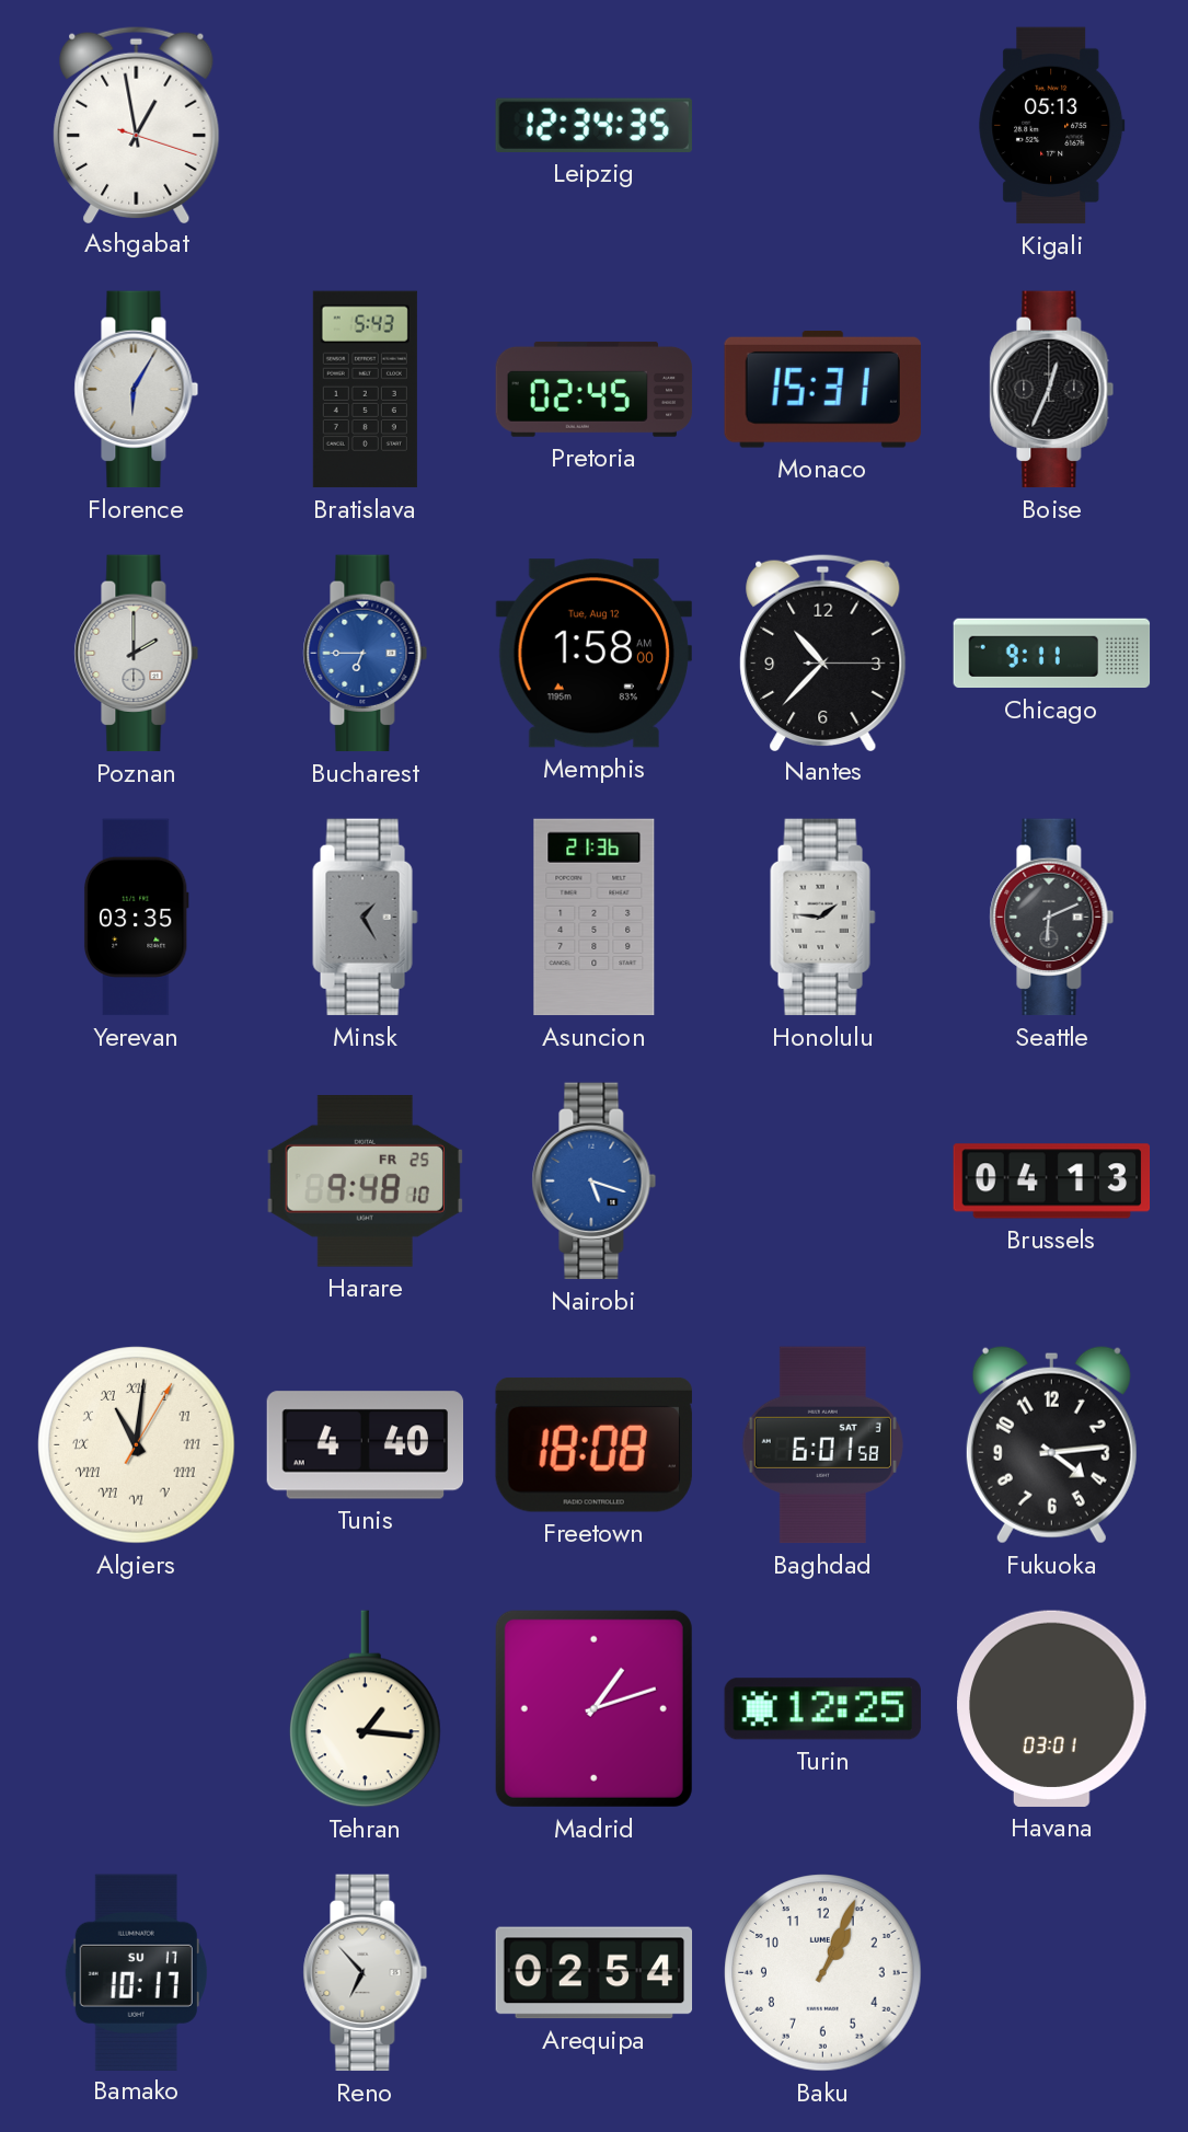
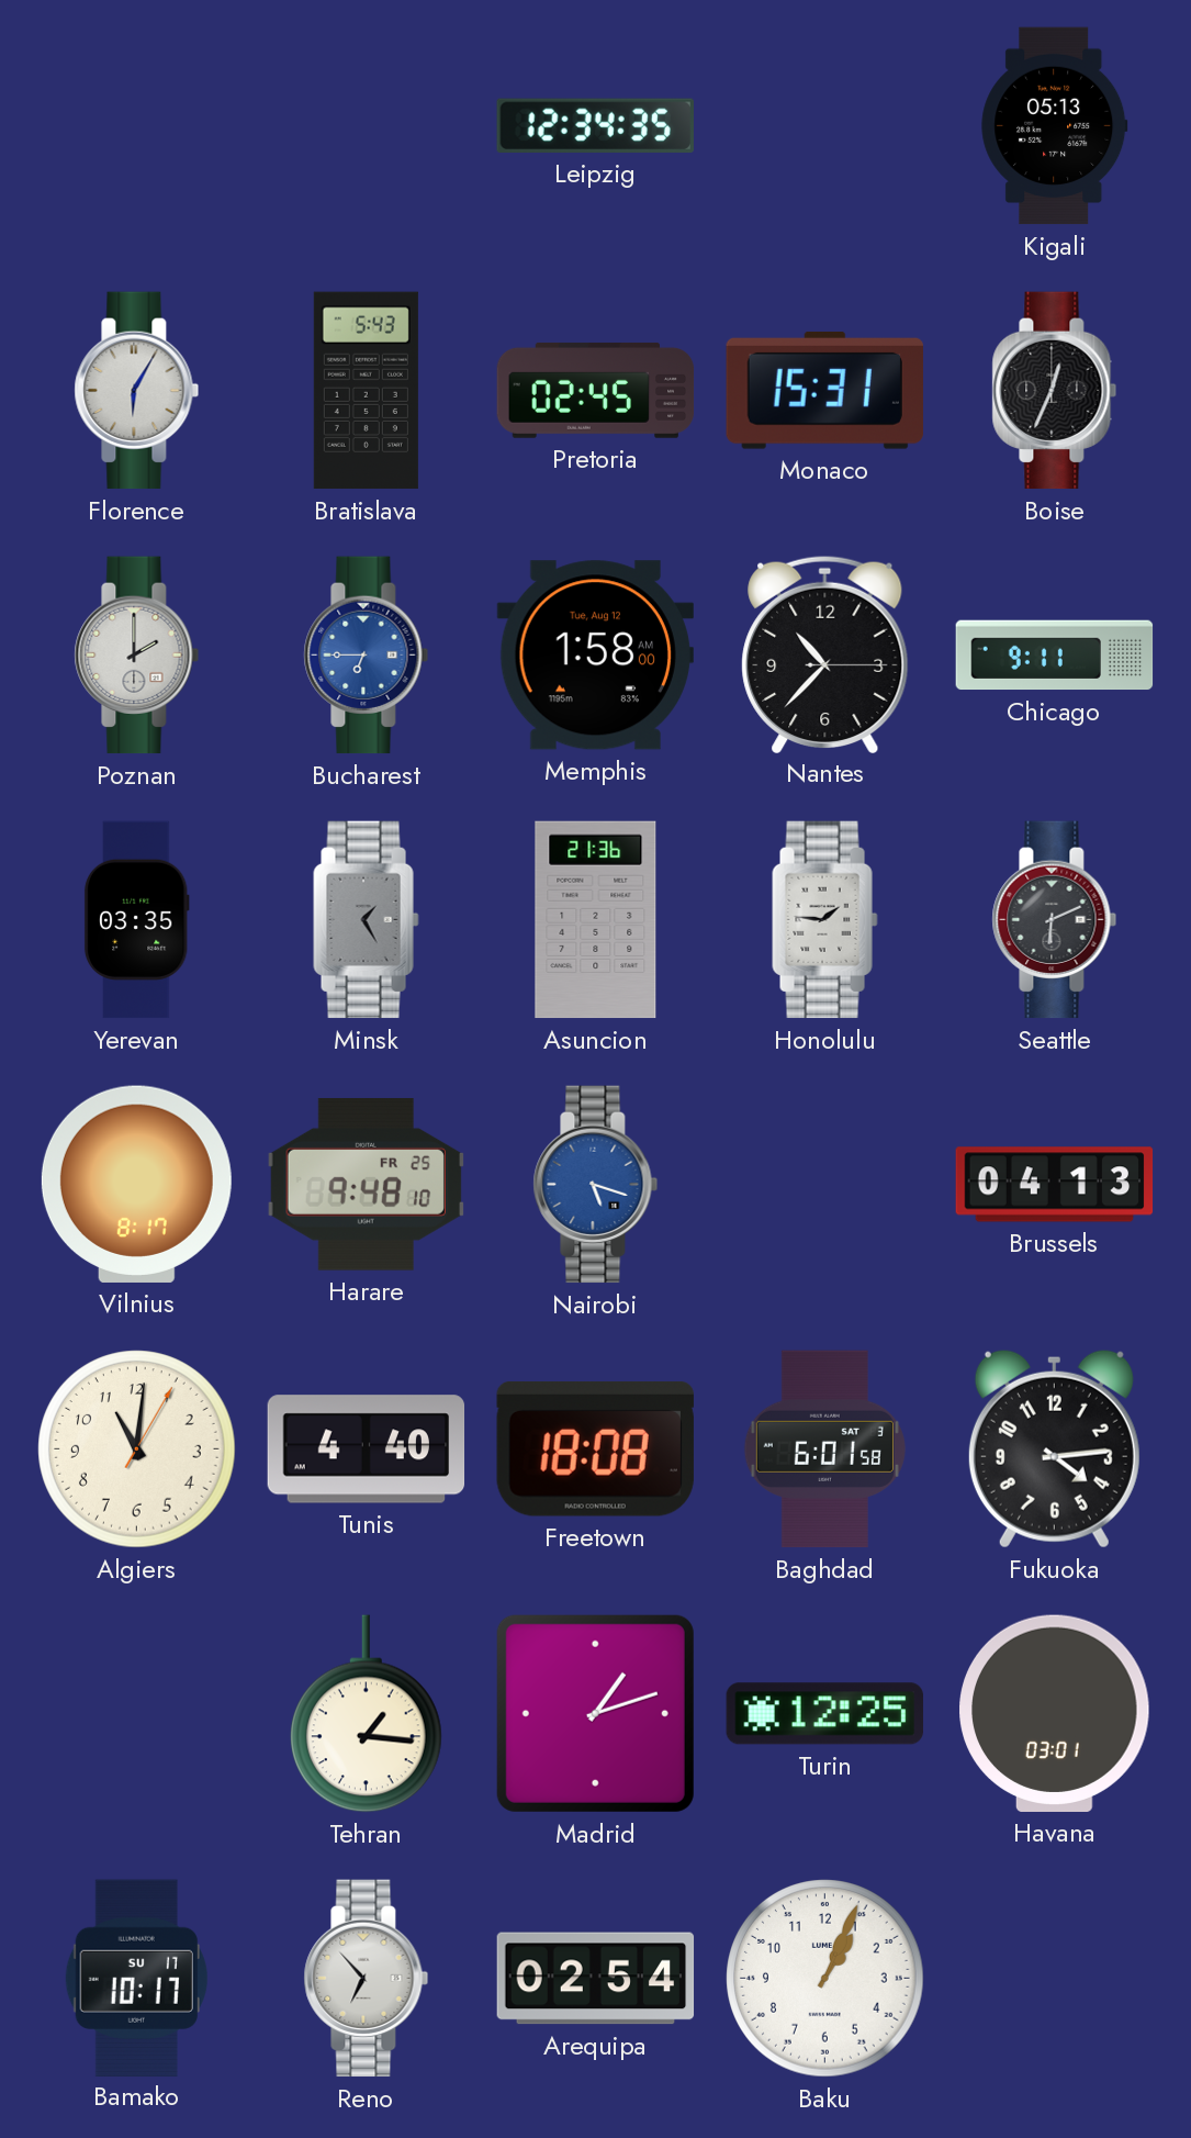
Ashgabat: 12:58 -> none (137, 124)
Vilnius: none -> 8:17 (136, 1184)
Algiers numerals: Roman -> Arabic (137, 1449)
